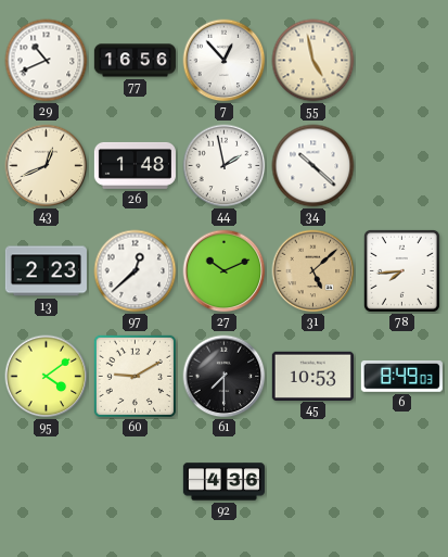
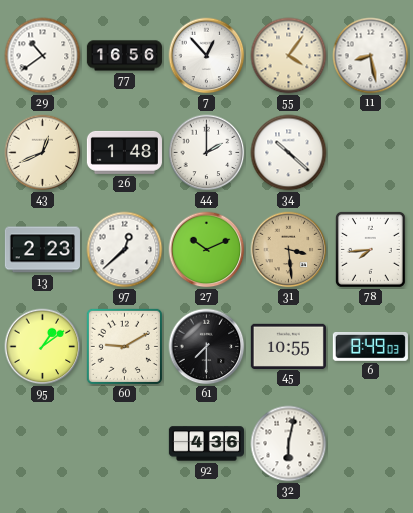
29: 10:41 -> 10:39 (43, 56)
55: 4:58 -> 4:06 (289, 56)
11: none -> 8:28 (371, 56)
44: 1:58 -> 2:00 (207, 153)
31: 5:08 -> 3:29 (289, 250)
95: 4:09 -> 1:09 (43, 347)
45: 10:53 -> 10:55 (288, 346)
32: none -> 6:02 (289, 444)
